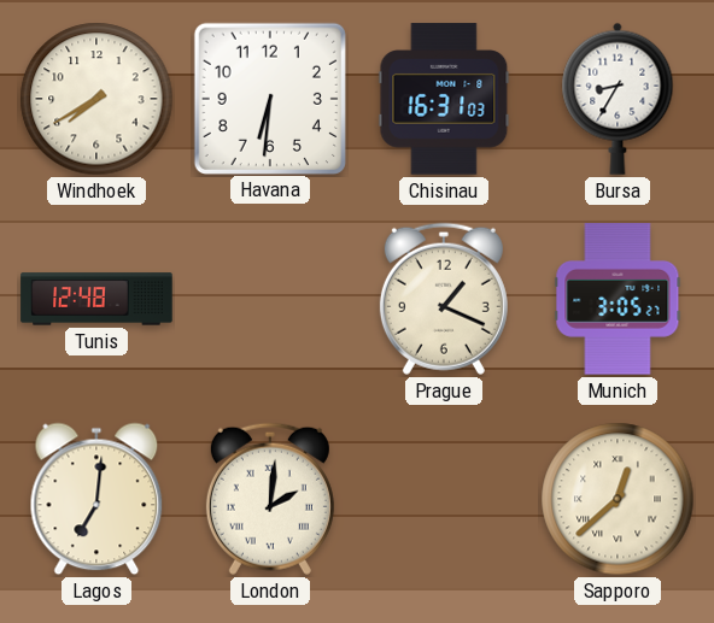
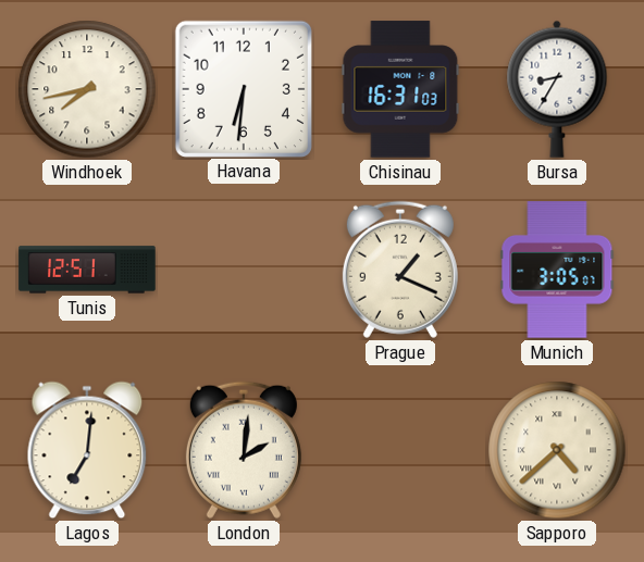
Windhoek: 7:40 -> 7:43 (87, 89)
Tunis: 12:48 -> 12:51 (87, 270)
Munich: 3:05:27 -> 3:05:07 (557, 270)
Sapporo: 12:38 -> 4:38 (557, 450)
